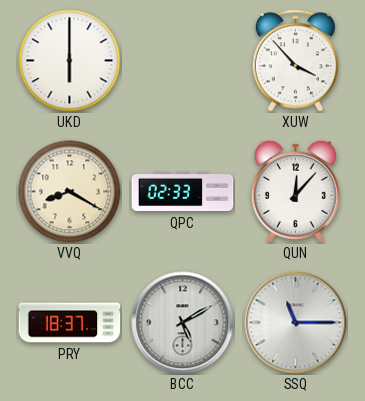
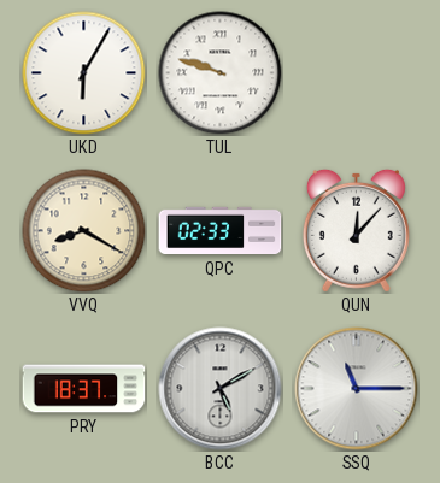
UKD: 6:00 -> 6:05 (84, 73)
TUL: none -> 9:48 (221, 73)
XUW: 3:53 -> none (295, 61)
